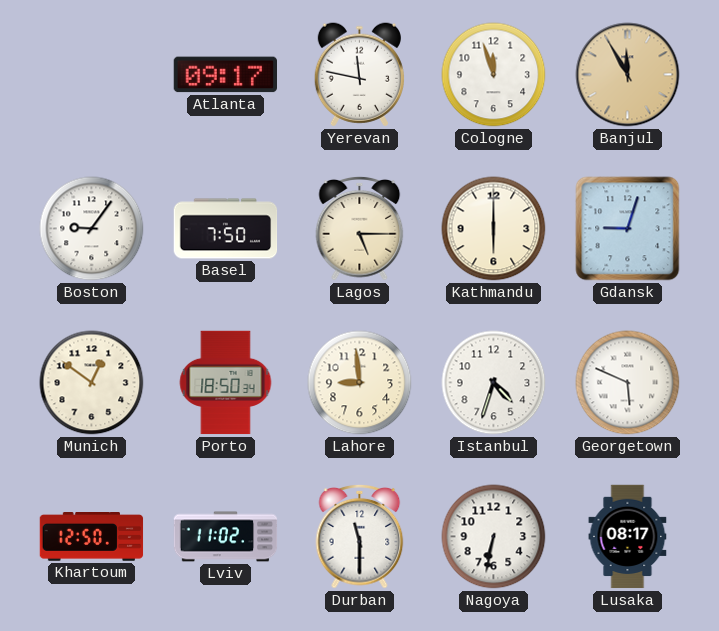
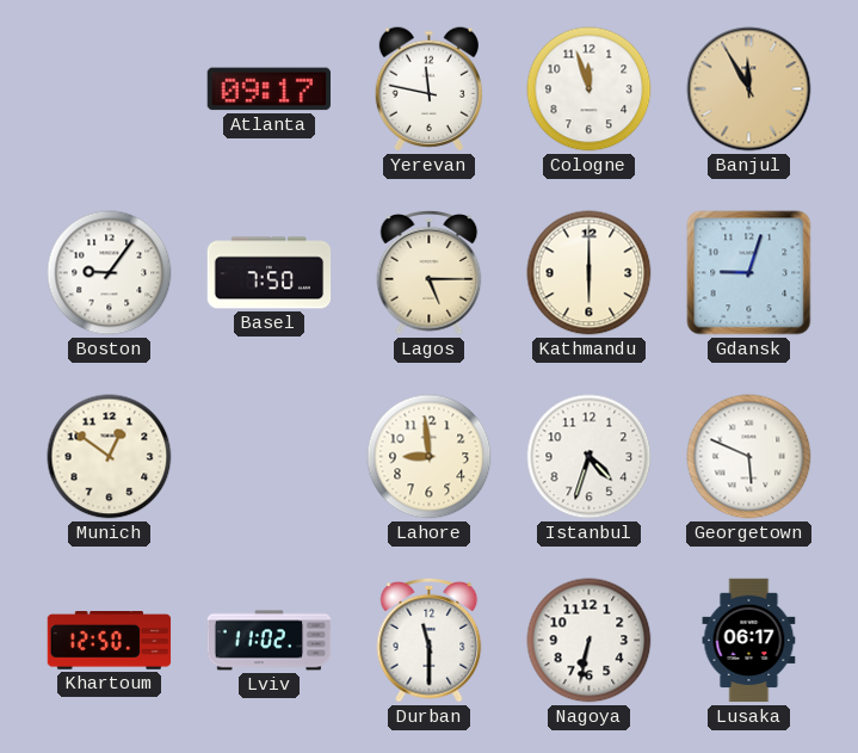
Porto: 18:50 -> none (226, 383)
Lusaka: 08:17 -> 06:17 (749, 641)
